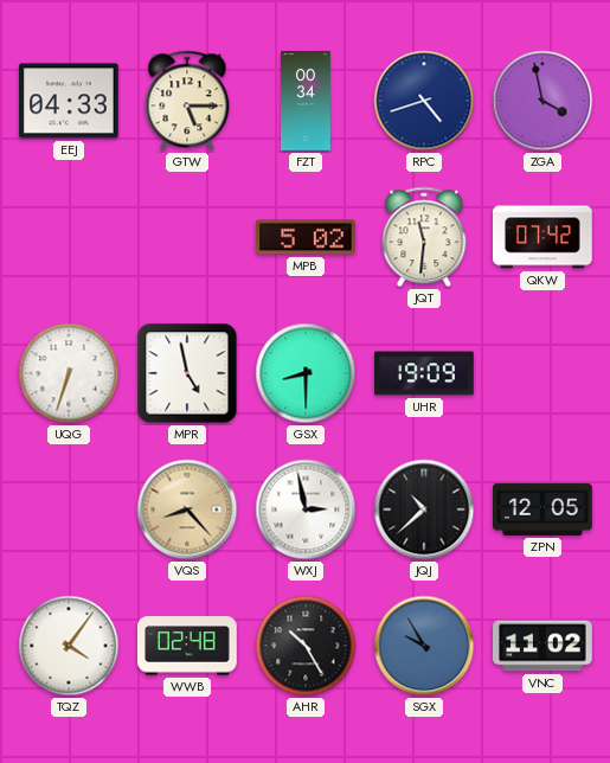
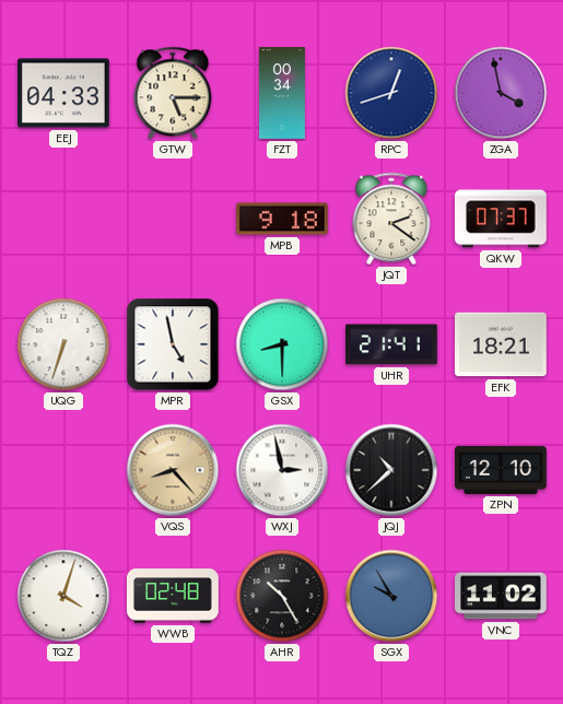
RPC: 4:42 -> 12:42 (391, 93)
MPB: 5:02 -> 9:18 (283, 219)
JQT: 11:31 -> 2:21 (391, 219)
QKW: 07:42 -> 07:37 (502, 219)
UHR: 19:09 -> 21:41 (391, 344)
EFK: none -> 18:21 (502, 344)
ZPN: 12:05 -> 12:10 (501, 470)
TQZ: 4:06 -> 4:03 (63, 596)
